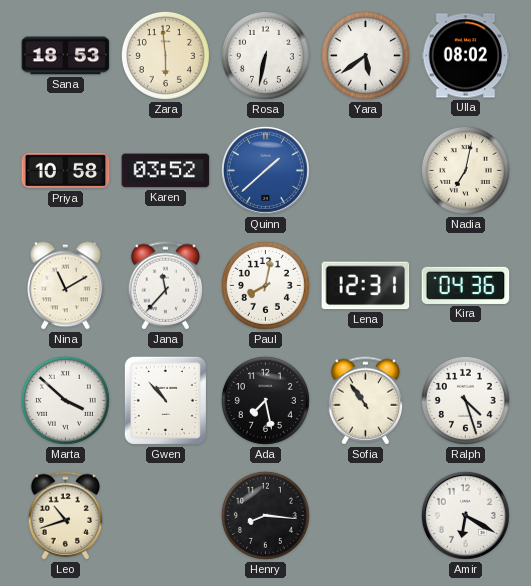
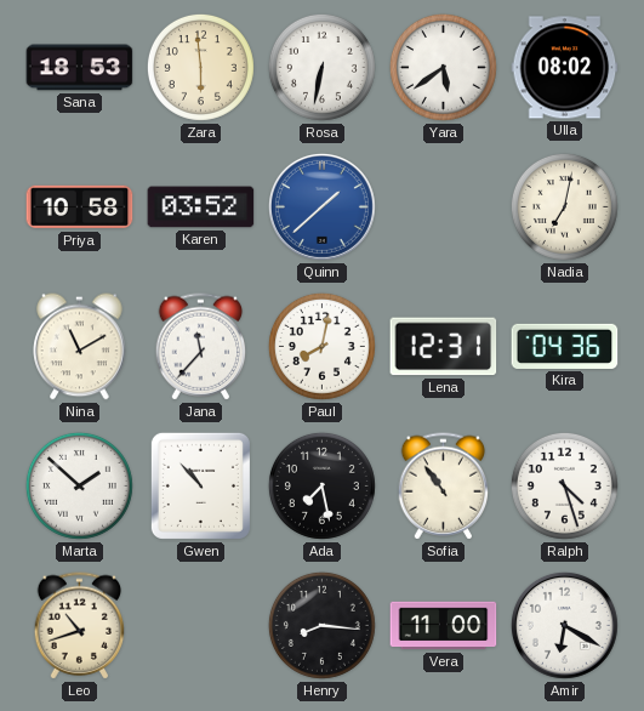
Marta: 3:52 -> 1:52 (79, 485)
Vera: none -> 11:00 (444, 626)
